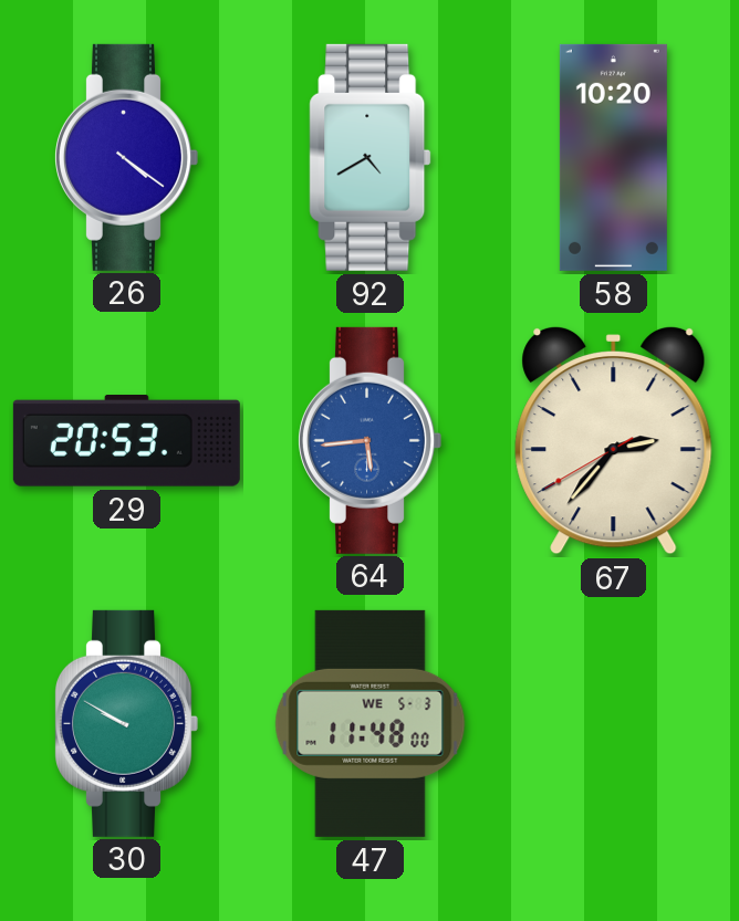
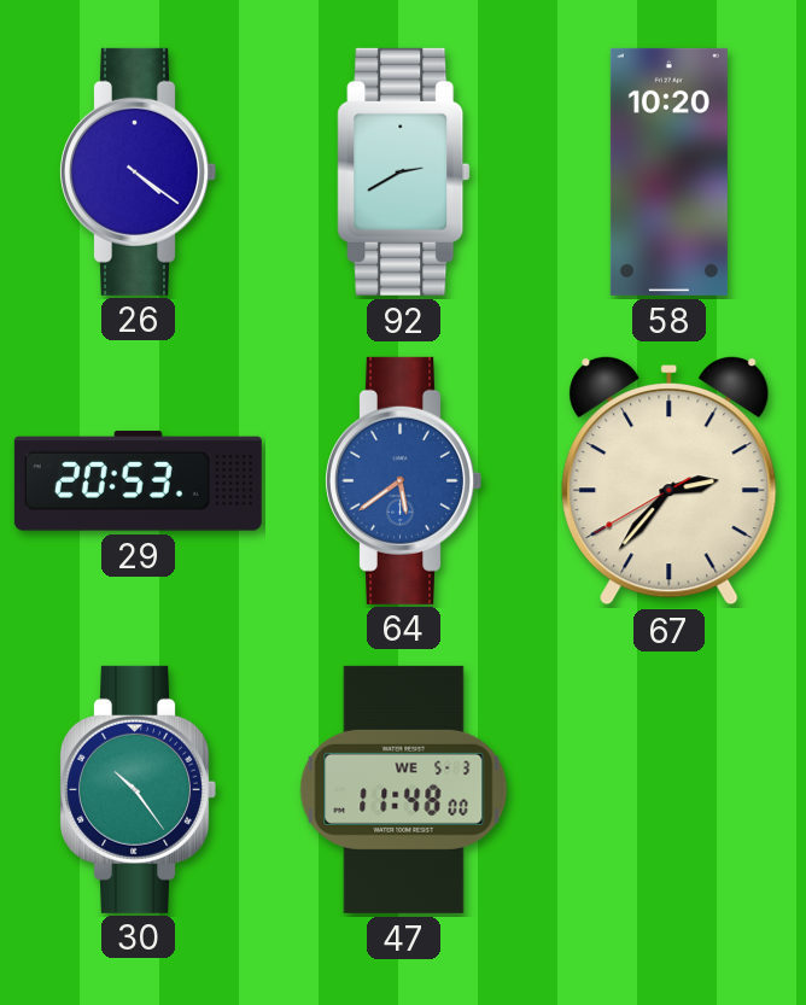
92: 4:40 -> 2:40 (404, 171)
64: 5:44 -> 5:39 (404, 480)
30: 9:50 -> 10:24 (139, 789)
